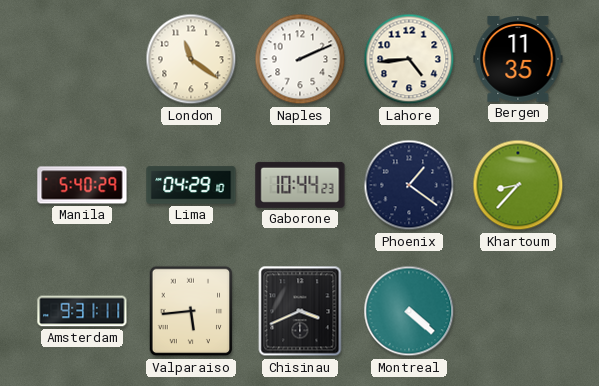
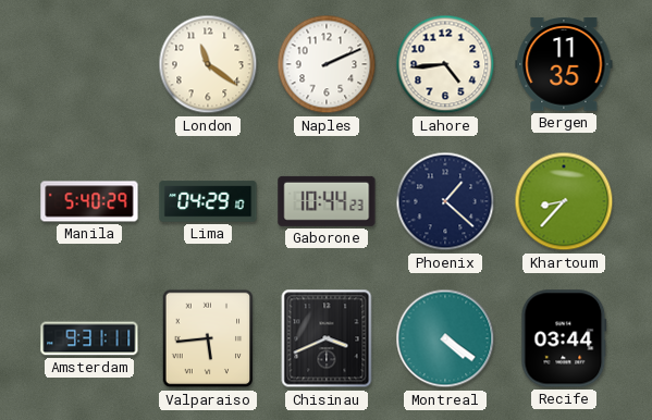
Phoenix: 1:21 -> 1:22 (445, 201)
Montreal: 4:22 -> 4:21 (445, 338)
Recife: none -> 03:44 (564, 338)
